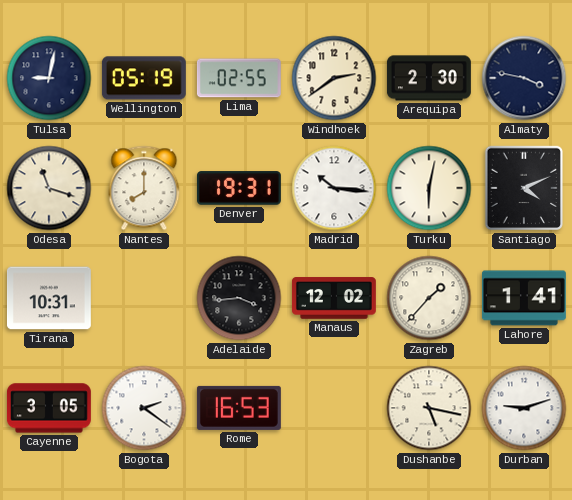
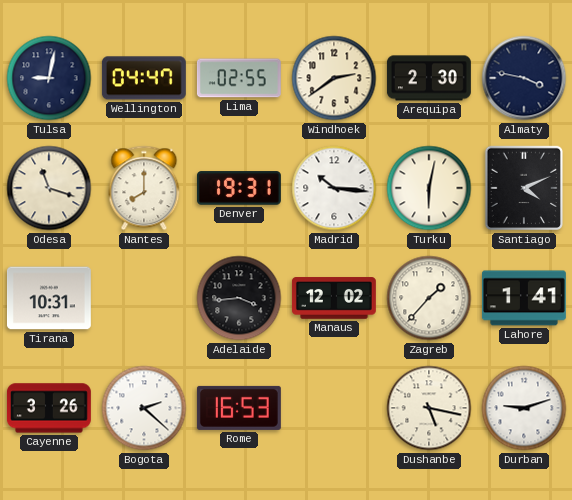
Wellington: 05:19 -> 04:47 (144, 78)
Cayenne: 3:05 -> 3:26 (49, 408)
Bogota: 2:21 -> 2:22 (144, 408)
